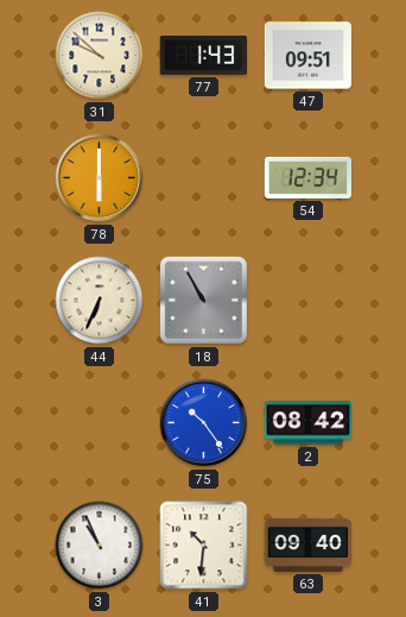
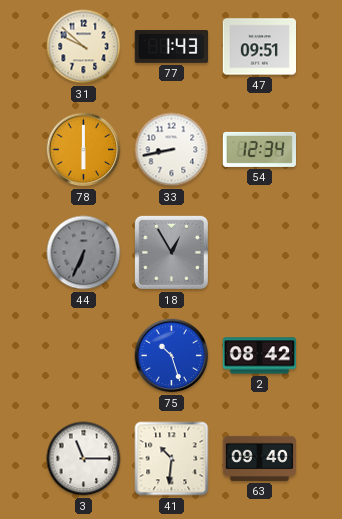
33: none -> 8:43 (172, 150)
44 dial: cream -> grey (84, 253)
18: 10:55 -> 12:55 (171, 252)
75: 10:24 -> 10:27 (172, 356)
3: 10:56 -> 11:15 (84, 459)
